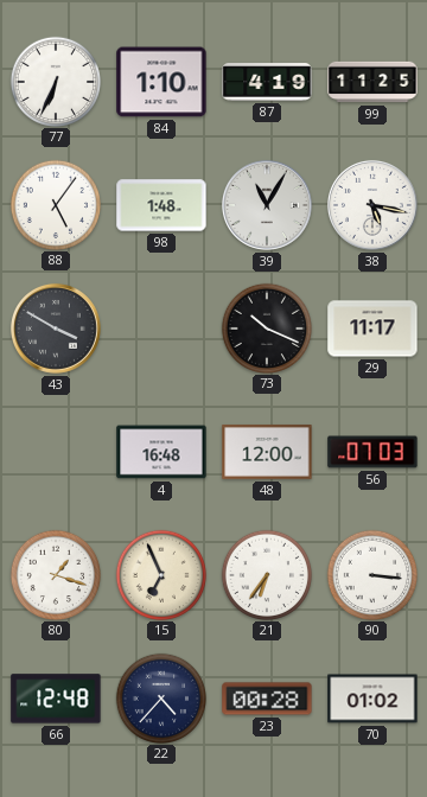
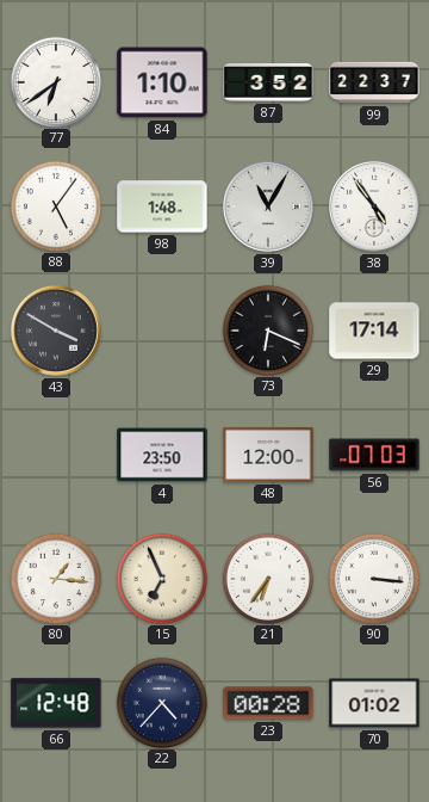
77: 6:34 -> 6:39 (55, 81)
87: 4:19 -> 3:52 (268, 82)
99: 11:25 -> 22:37 (374, 82)
38: 5:17 -> 4:54 (374, 206)
73: 10:19 -> 6:19 (267, 329)
29: 11:17 -> 17:14 (374, 331)
4: 16:48 -> 23:50 (162, 455)
80: 1:18 -> 1:16 (55, 578)
